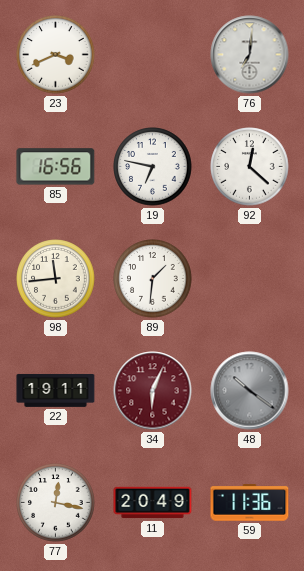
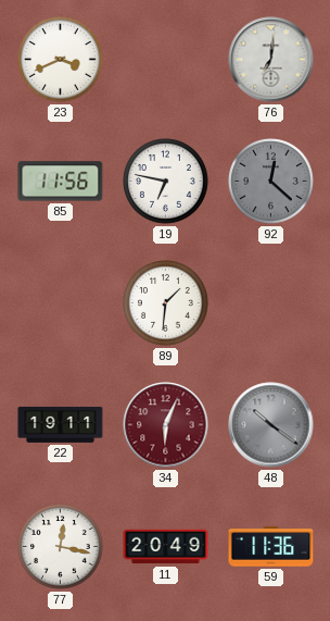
85: 16:56 -> 11:56 (61, 182)
92 dial: white -> grey (271, 182)
98: 11:44 -> none (56, 279)
